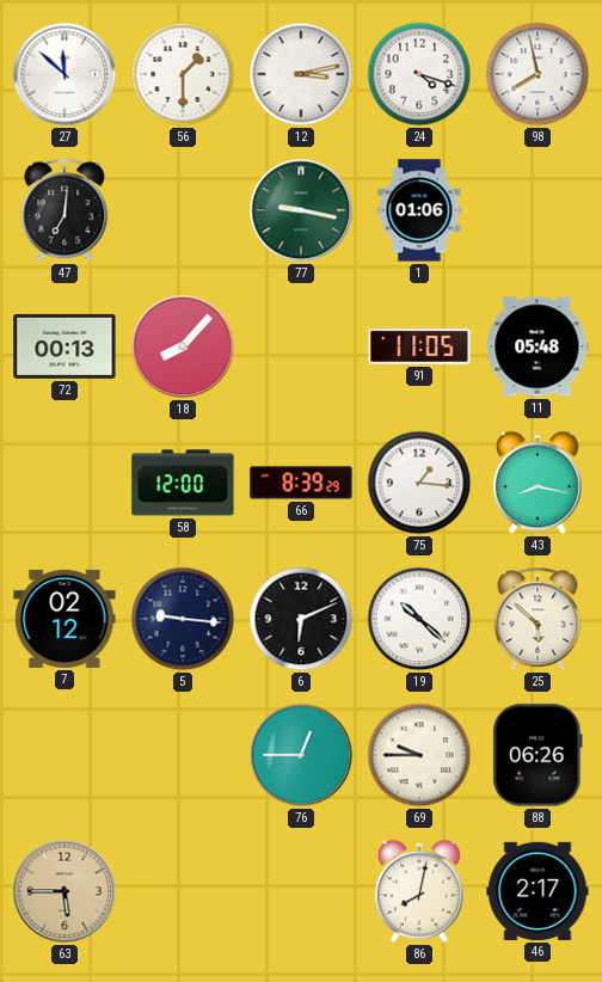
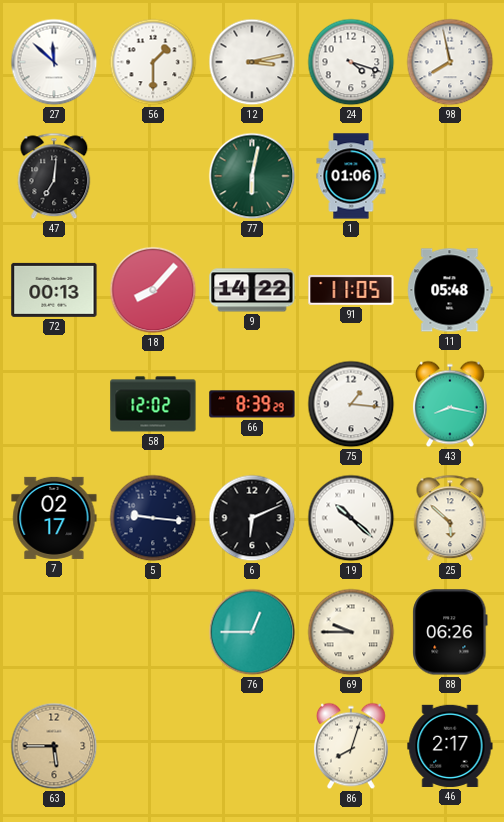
77: 9:17 -> 6:02 (252, 176)
9: none -> 14:22 (252, 290)
58: 12:00 -> 12:02 (153, 404)
7: 02:12 -> 02:17 (54, 518)
86: 8:02 -> 8:03 (351, 746)
